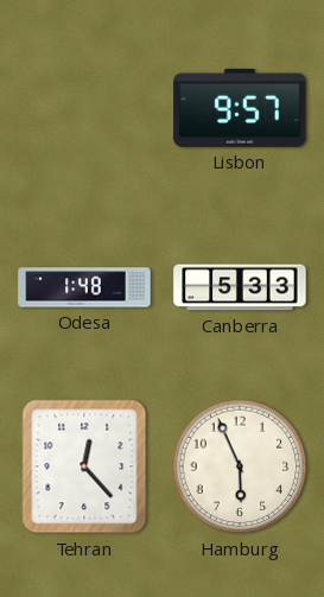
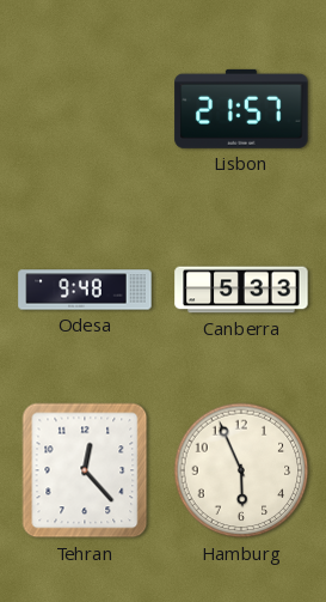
Lisbon: 9:57 -> 21:57 (241, 109)
Odesa: 1:48 -> 9:48 (85, 290)
